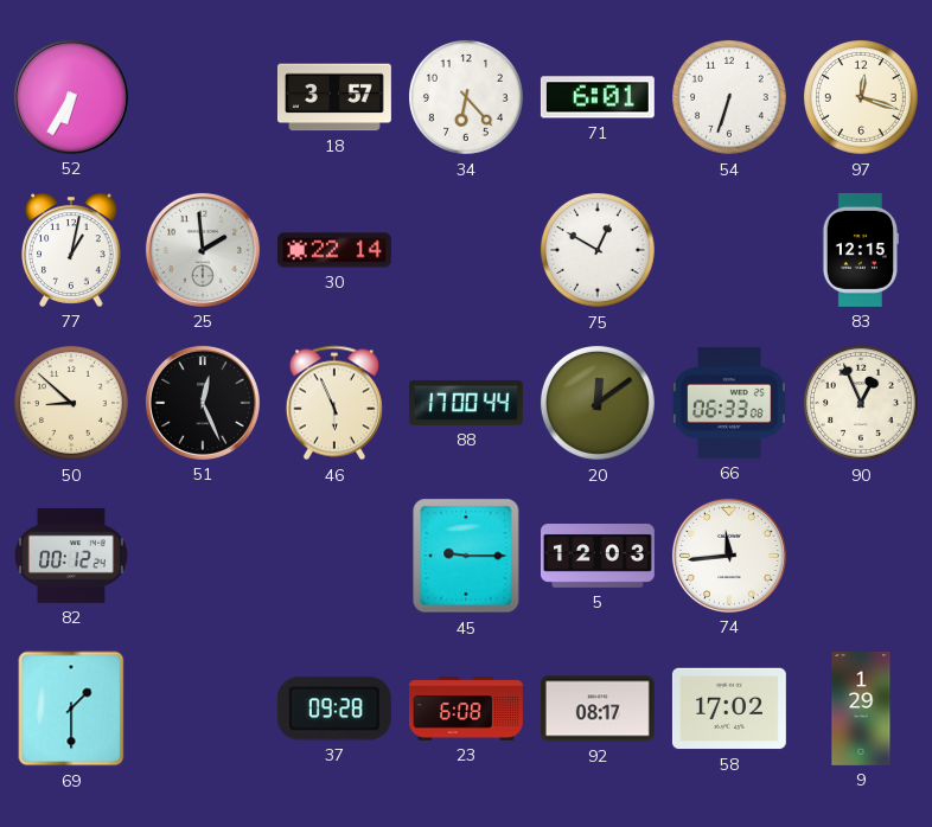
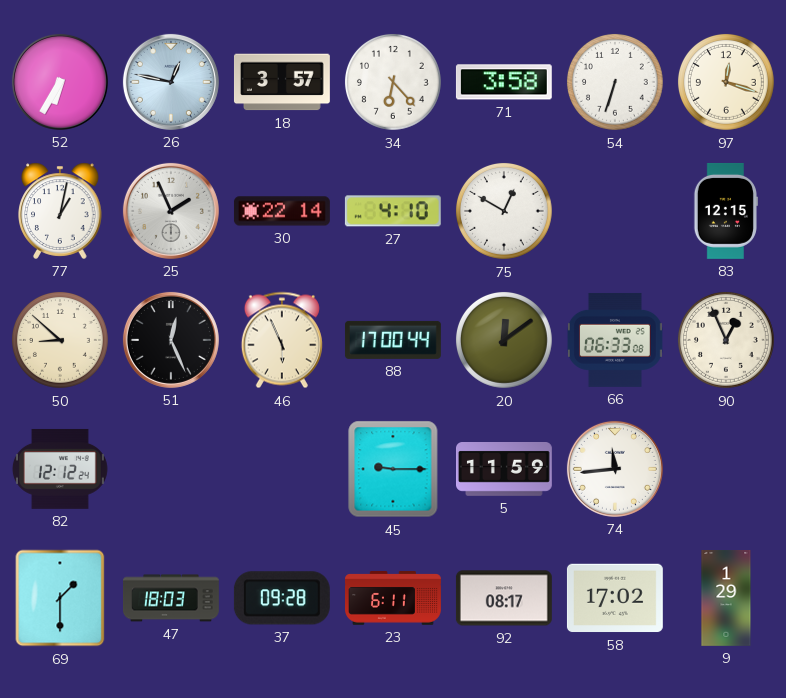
26: none -> 12:47 (171, 82)
71: 6:01 -> 3:58 (504, 82)
25: 1:59 -> 1:56 (171, 211)
27: none -> 4:10 (393, 211)
82: 00:12 -> 12:12 (60, 469)
5: 12:03 -> 11:59 (505, 470)
47: none -> 18:03 (171, 598)
23: 6:08 -> 6:11 (394, 598)
